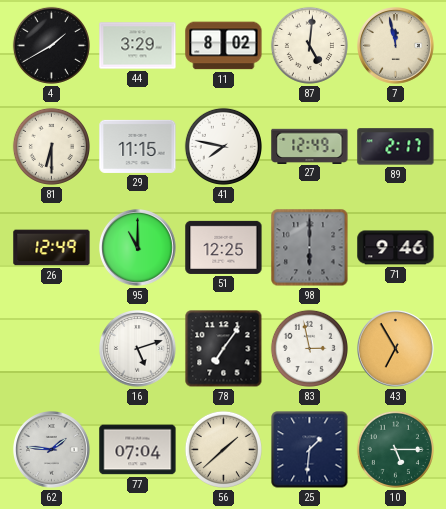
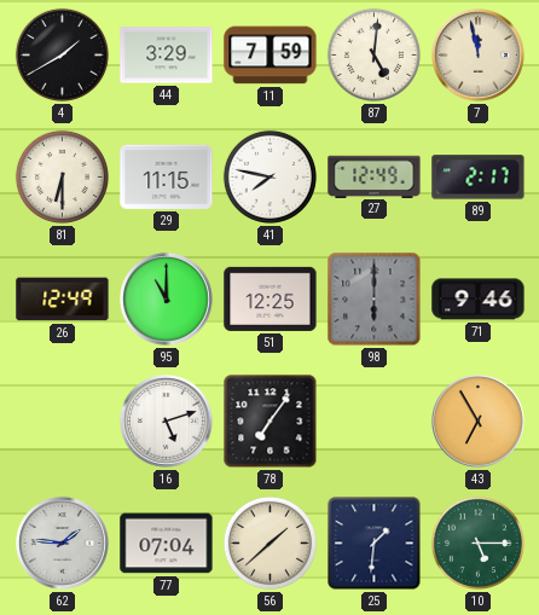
11: 8:02 -> 7:59 (271, 56)
83: 2:58 -> none (309, 348)
